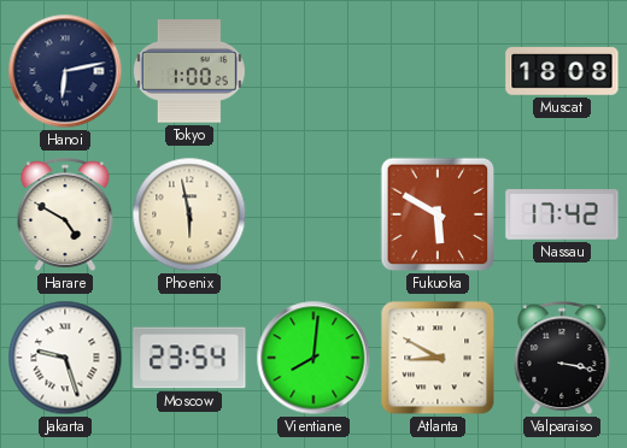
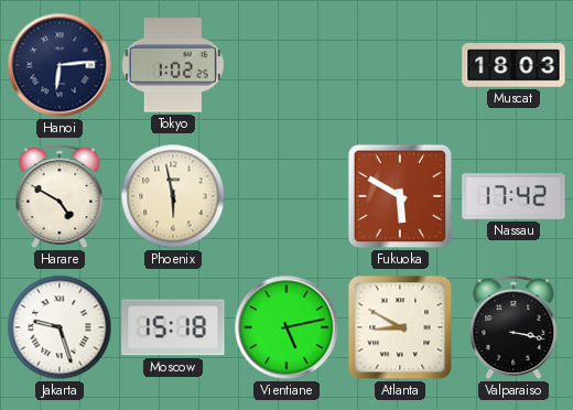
Hanoi: 6:13 -> 6:14 (60, 65)
Tokyo: 1:00 -> 1:02 (173, 66)
Muscat: 18:08 -> 18:03 (513, 65)
Moscow: 23:54 -> 15:18 (173, 327)
Vientiane: 8:01 -> 5:13 (286, 327)
